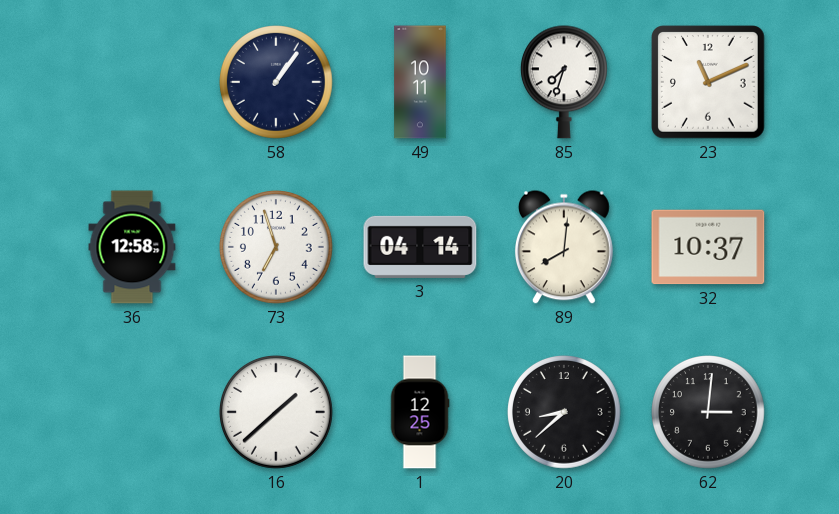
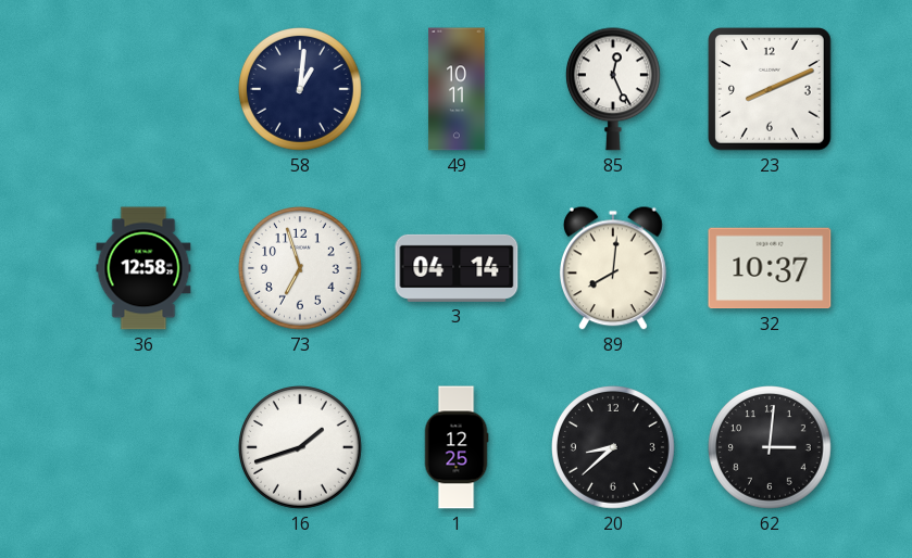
58: 1:06 -> 1:01 (301, 90)
85: 7:33 -> 12:26 (613, 89)
23: 11:11 -> 8:11 (770, 89)
16: 1:38 -> 1:42 (301, 448)
